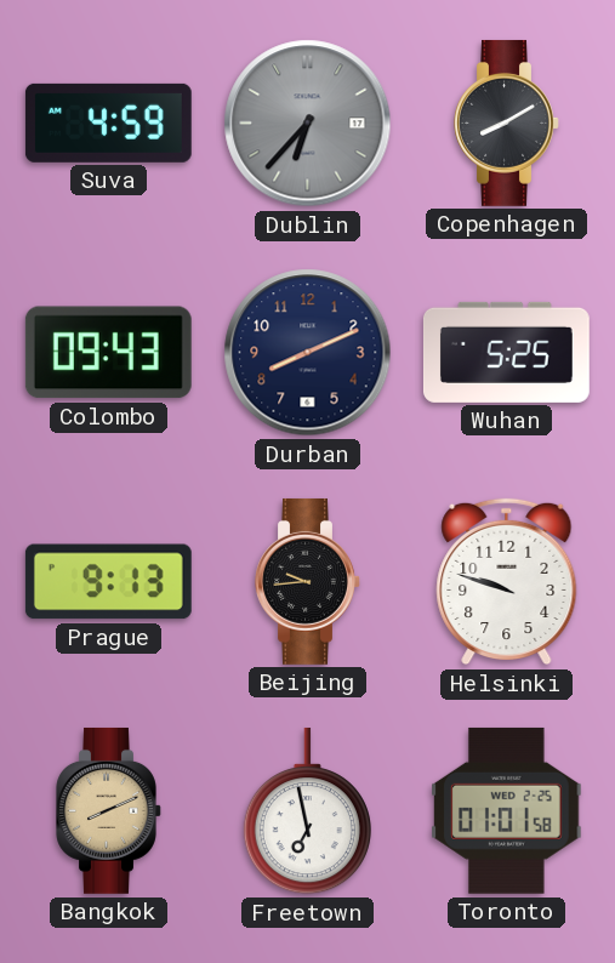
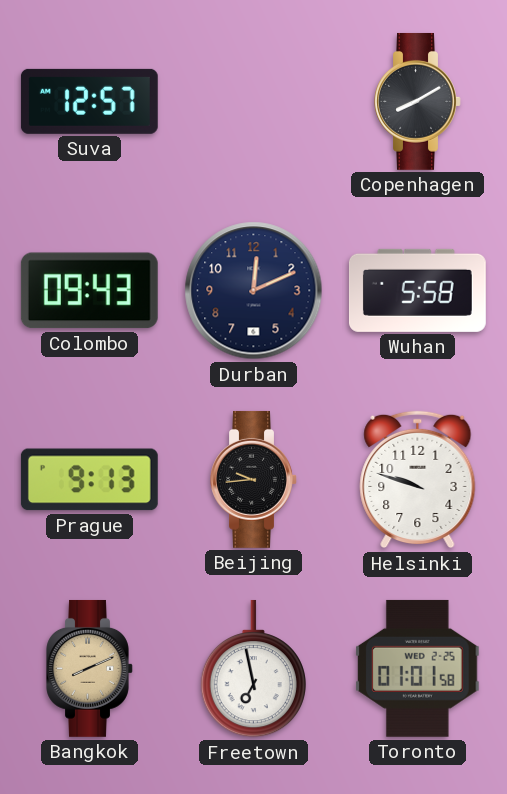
Suva: 4:59 -> 12:57 (89, 101)
Dublin: 6:37 -> none (308, 124)
Durban: 8:11 -> 12:11 (254, 291)
Wuhan: 5:25 -> 5:58 (417, 290)
